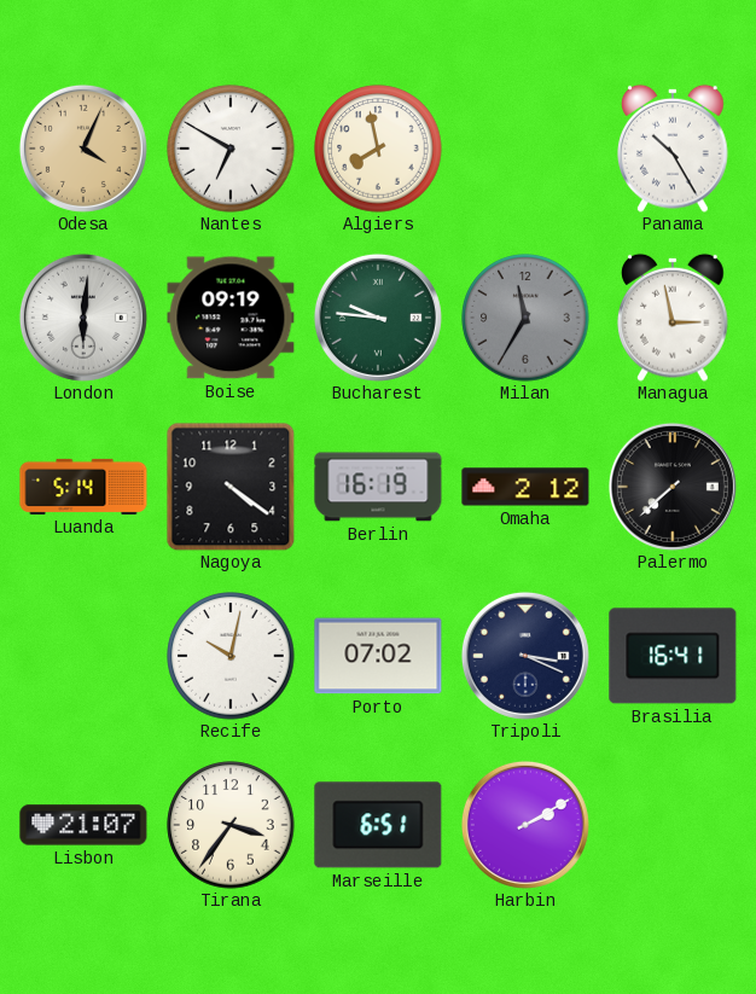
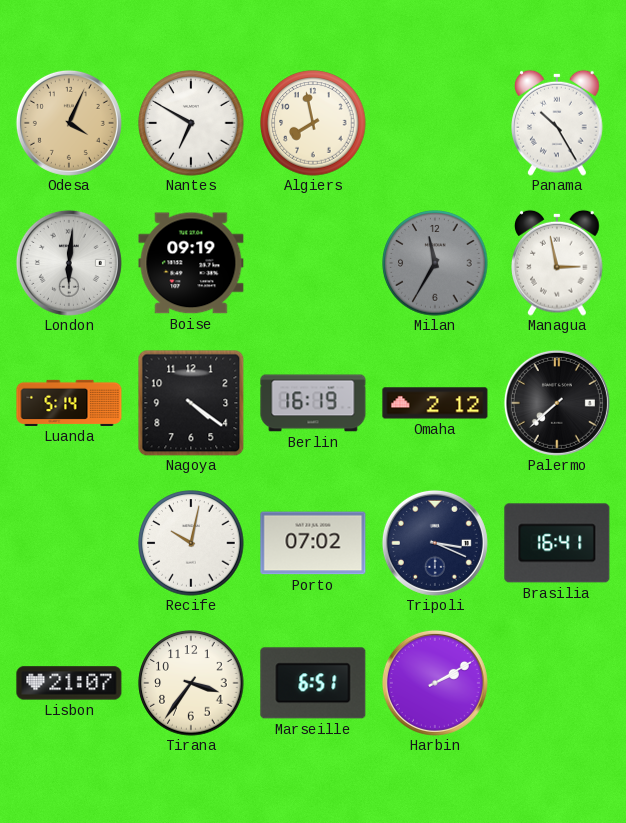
Bucharest: 9:46 -> none (378, 318)
